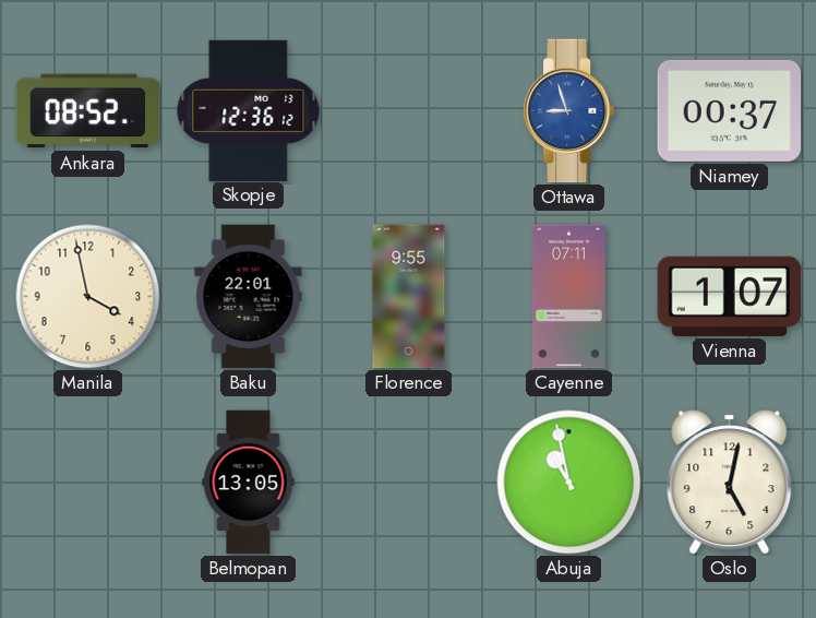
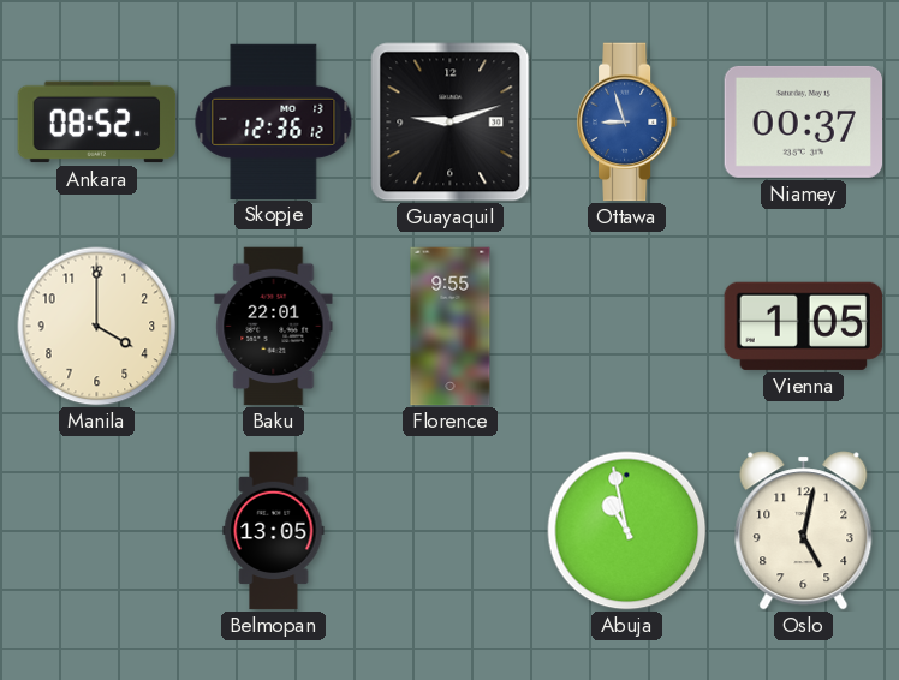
Guayaquil: none -> 9:12 (451, 123)
Manila: 3:58 -> 4:00 (97, 327)
Cayenne: 07:11 -> none (569, 297)
Vienna: 1:07 -> 1:05 (804, 326)
